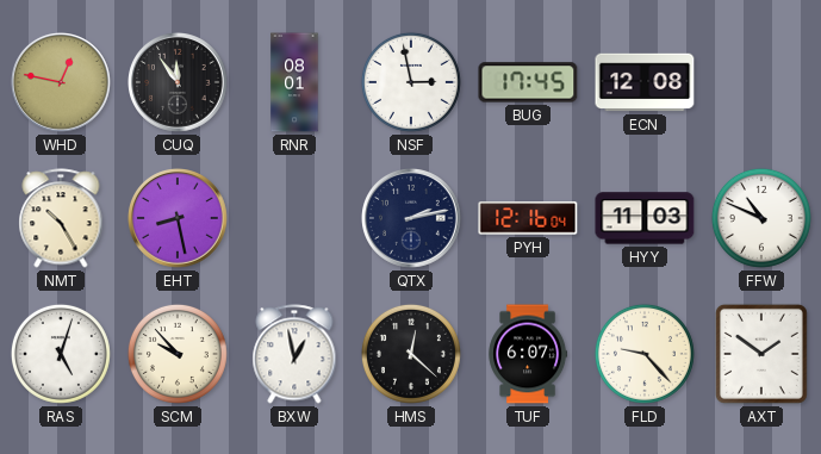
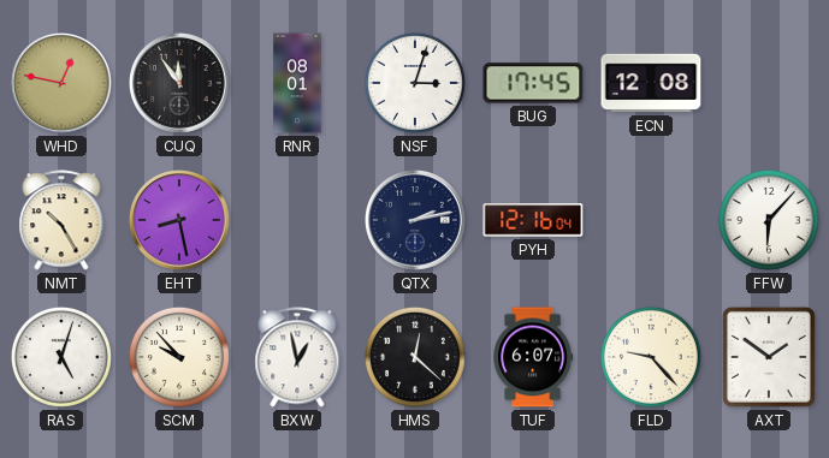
NSF: 2:58 -> 3:03 (415, 83)
HYY: 11:03 -> none (645, 218)
FFW: 10:49 -> 6:07 (769, 220)
